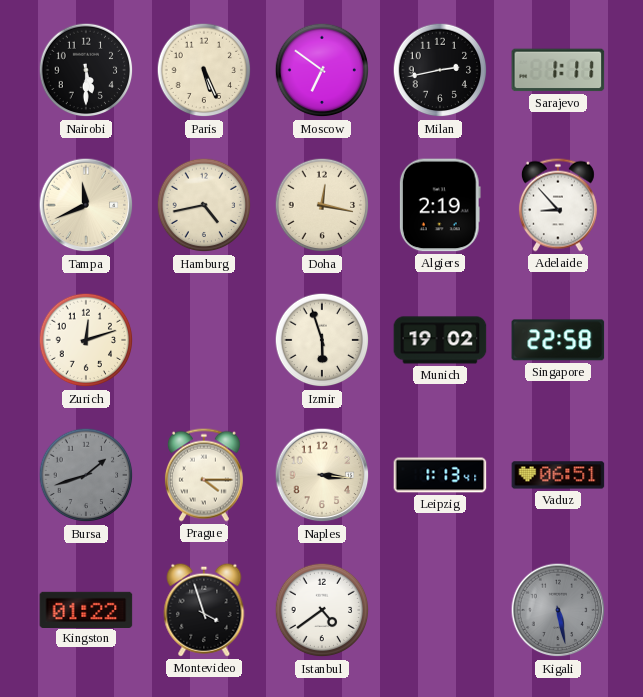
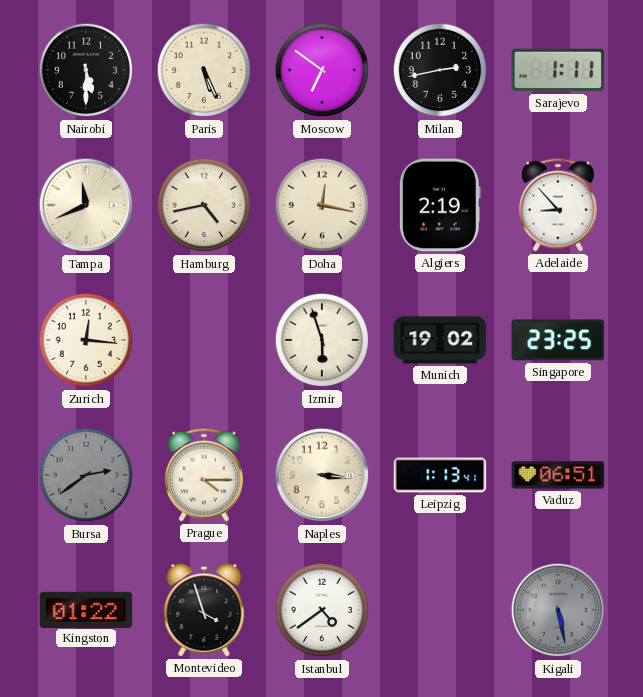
Zurich: 12:12 -> 12:16 (86, 340)
Singapore: 22:58 -> 23:25 (558, 340)
Bursa: 1:42 -> 2:39 (86, 475)
